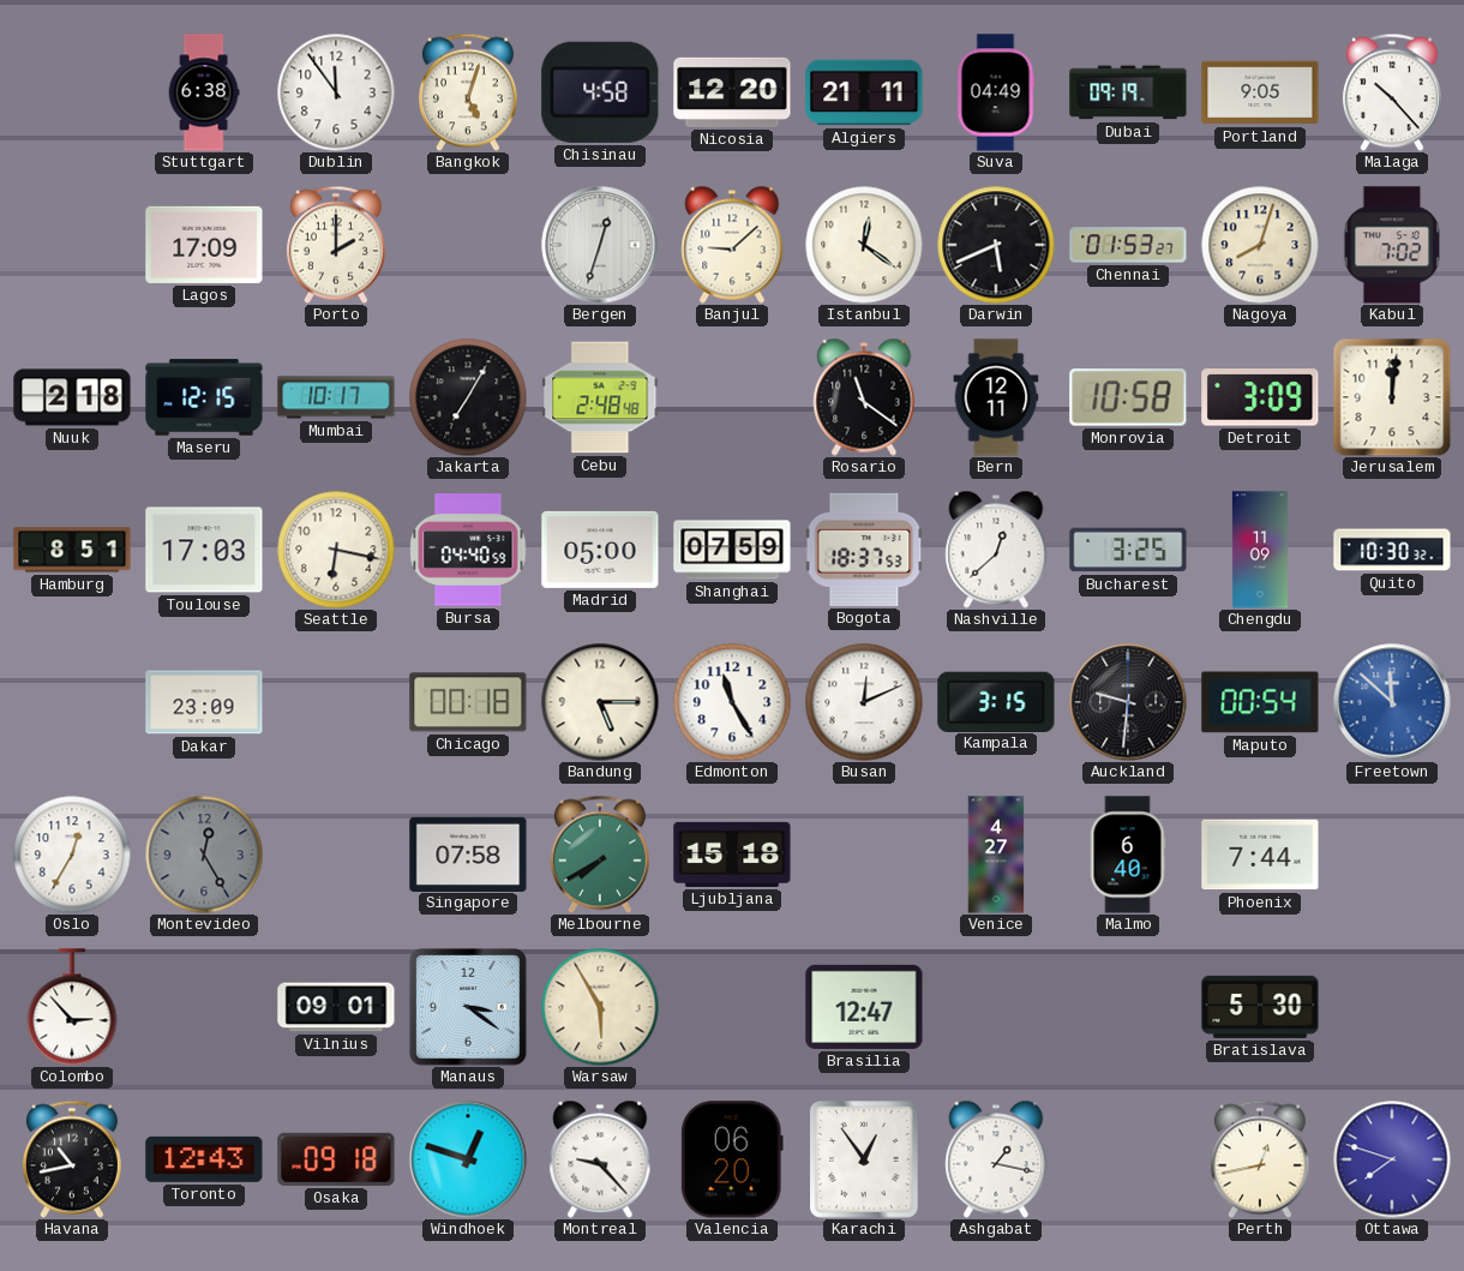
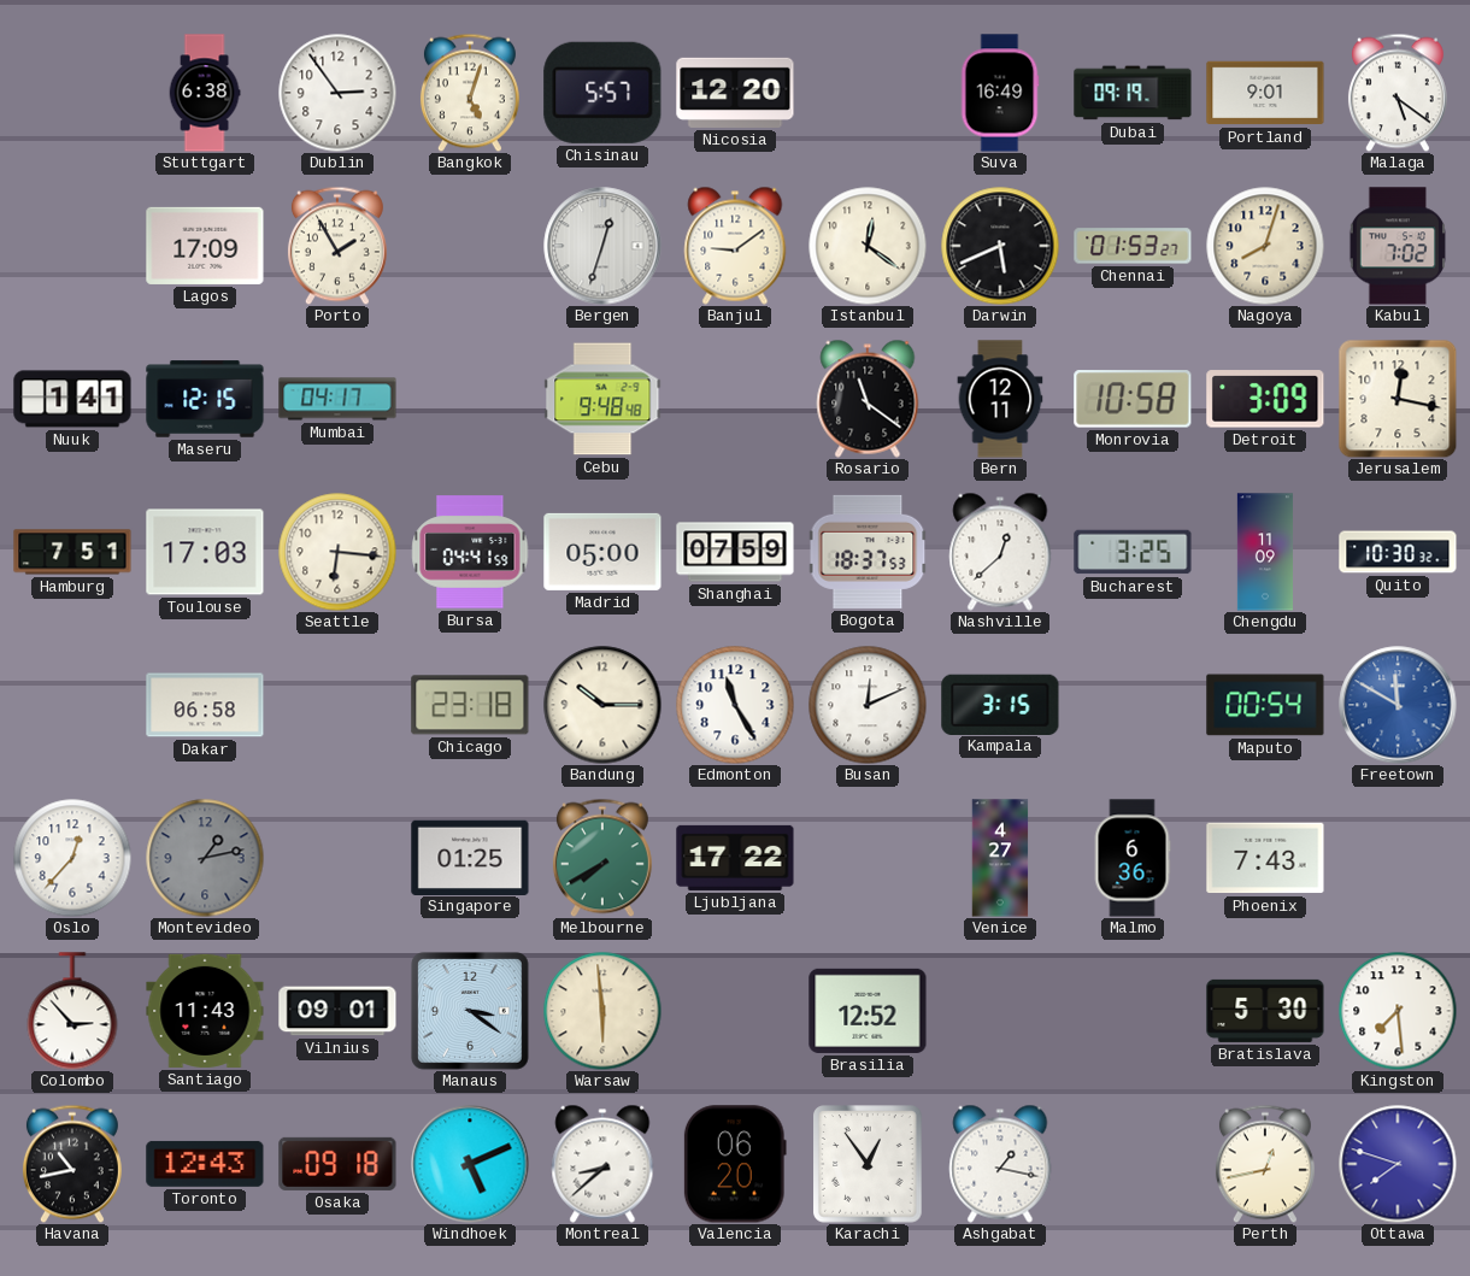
Dublin: 11:54 -> 2:54 (337, 93)
Chisinau: 4:58 -> 5:57 (602, 93)
Algiers: 21:11 -> none (864, 92)
Suva: 04:49 -> 16:49 (1000, 93)
Portland: 9:05 -> 9:01 (1265, 93)
Malaga: 10:23 -> 5:21 (1398, 93)
Porto: 2:00 -> 1:55 (337, 246)
Banjul: 9:08 -> 9:09 (735, 246)
Nuuk: 2:18 -> 1:41 (72, 399)
Mumbai: 10:17 -> 04:17 (337, 399)
Jakarta: 7:05 -> none (468, 397)
Cebu: 2:48 -> 9:48 (602, 399)
Jerusalem: 12:01 -> 12:17 (1398, 399)
Hamburg: 8:51 -> 7:51 (72, 552)
Seattle: 6:17 -> 6:16 (337, 552)
Bursa: 04:40 -> 04:41 (470, 552)
Dakar: 23:09 -> 06:58 (205, 705)
Chicago: 00:18 -> 23:18 (470, 705)
Bandung: 5:15 -> 10:15 (602, 705)
Auckland: 9:31 -> none (1128, 702)
Freetown: 11:52 -> 11:50 (1398, 705)
Oslo: 12:35 -> 12:37 (72, 858)
Montevideo: 12:25 -> 1:13 (205, 858)
Singapore: 07:58 -> 01:25 (470, 857)
Ljubljana: 15:18 -> 17:22 (735, 858)
Malmo: 6:40 -> 6:36 (1133, 858)
Phoenix: 7:44 -> 7:43 (1265, 858)
Santiago: none -> 11:43 (205, 1011)
Warsaw: 5:55 -> 5:59 (602, 1011)
Brasilia: 12:47 -> 12:52 (868, 1011)
Kingston: none -> 7:29 (1398, 1011)
Windhoek: 12:48 -> 5:11 (470, 1164)
Montreal: 9:23 -> 8:38 (602, 1164)
